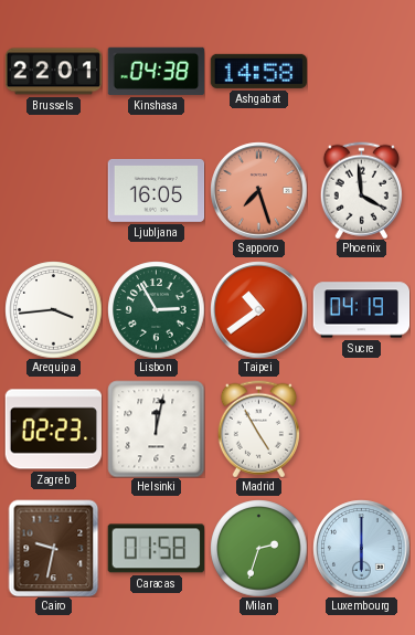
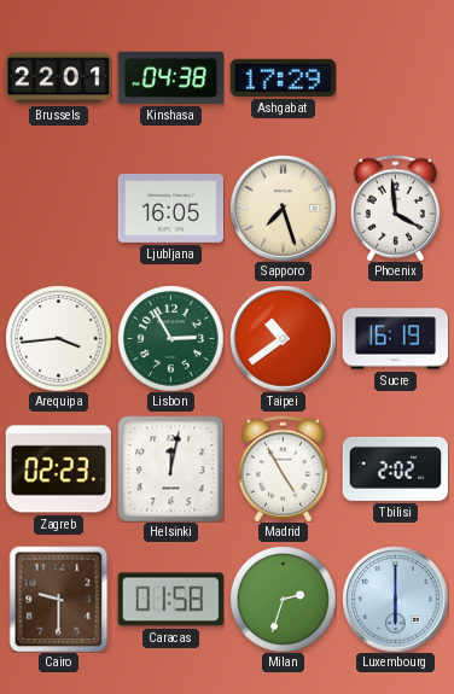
Ashgabat: 14:58 -> 17:29 (283, 77)
Sapporo dial: salmon -> cream (283, 208)
Sucre: 04:19 -> 16:19 (395, 339)
Tbilisi: none -> 2:02 (395, 468)
Cairo: 9:32 -> 9:30 (59, 599)
